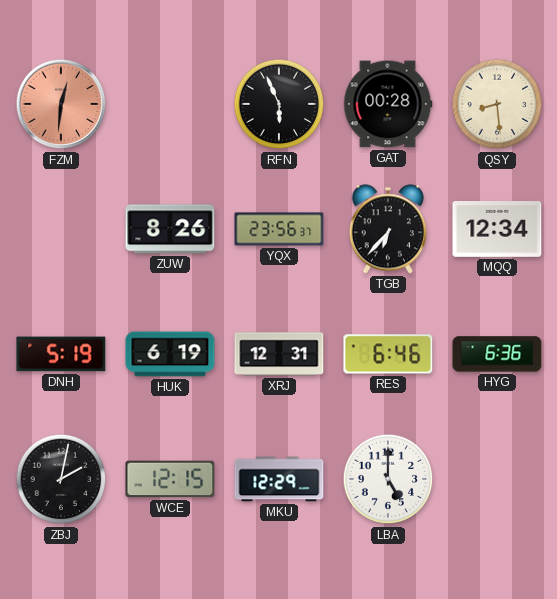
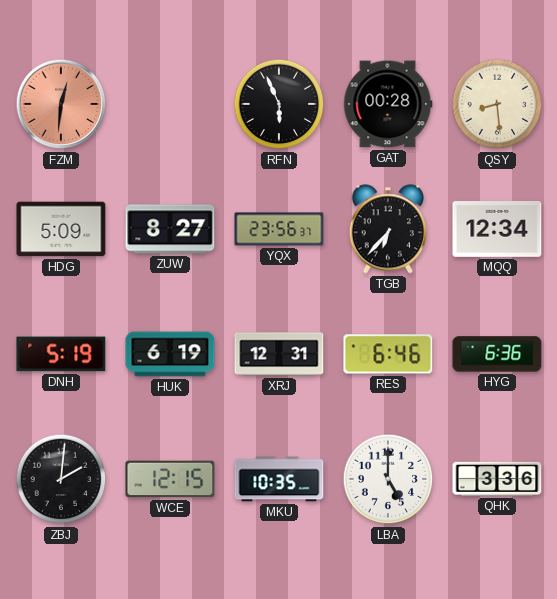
HDG: none -> 5:09 (61, 229)
ZUW: 8:26 -> 8:27 (170, 229)
ZBJ: 2:02 -> 2:01 (61, 479)
MKU: 12:29 -> 10:35 (279, 479)
QHK: none -> 3:36 (497, 479)
